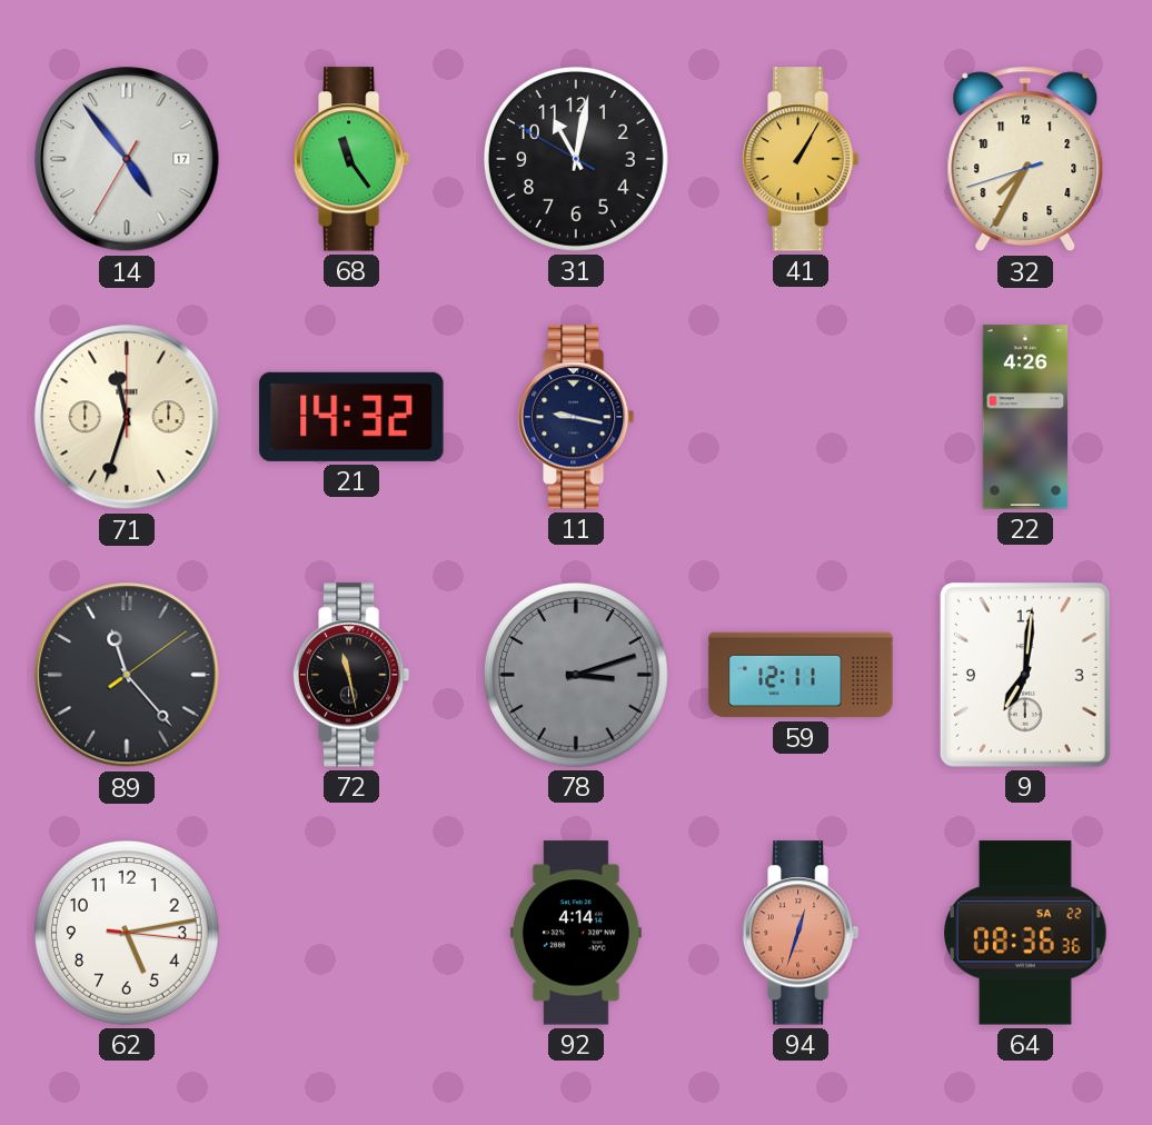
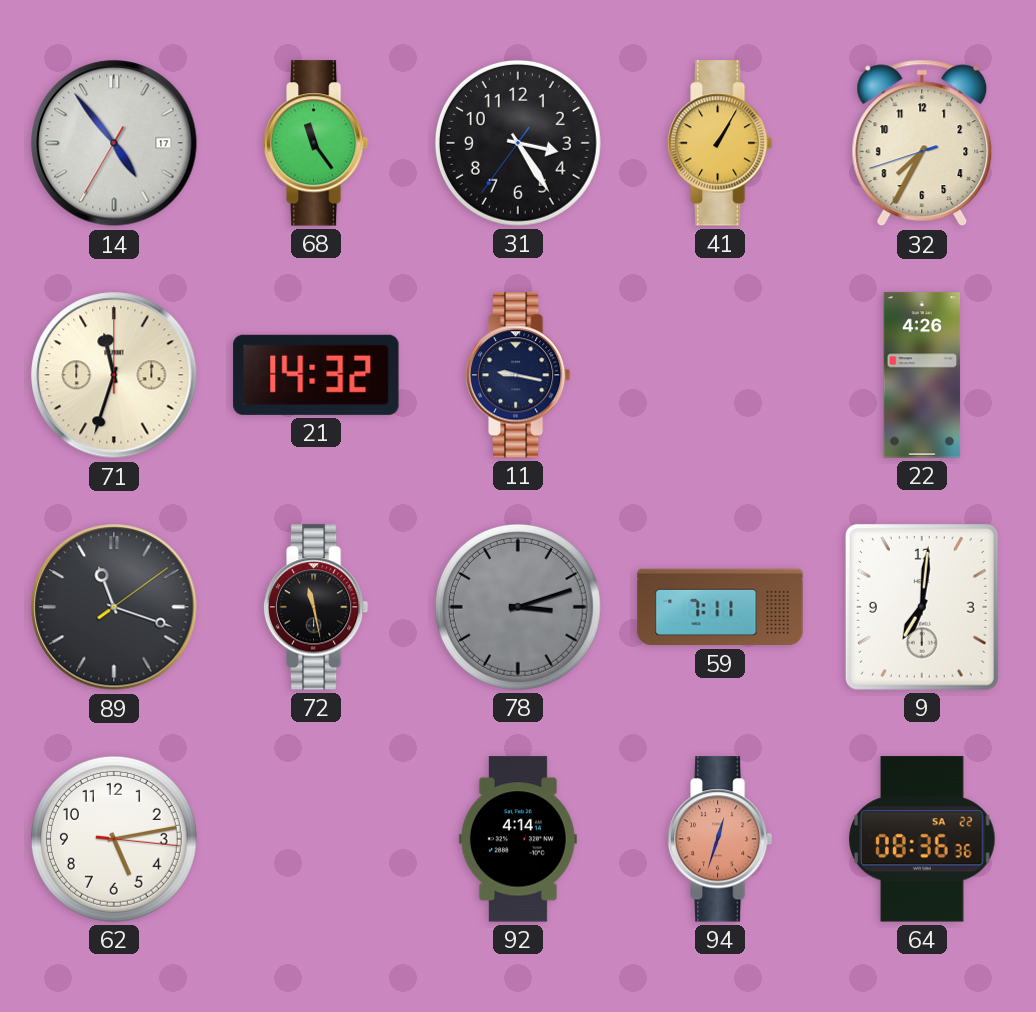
31: 11:01 -> 3:24 (518, 143)
89: 11:23 -> 11:18 (114, 607)
59: 12:11 -> 7:11 (720, 607)
